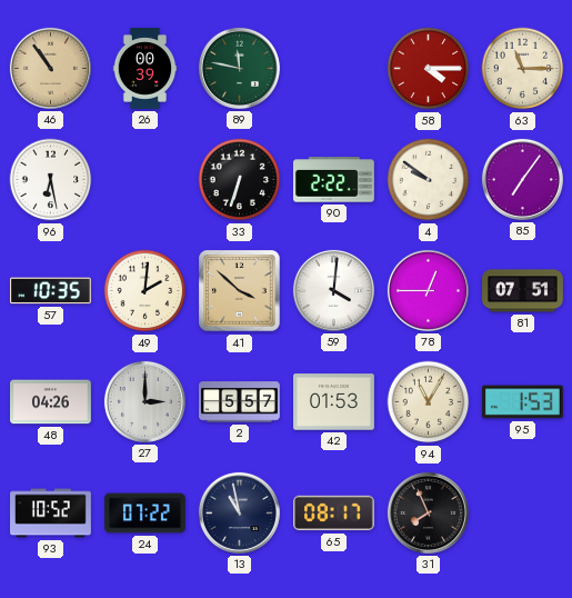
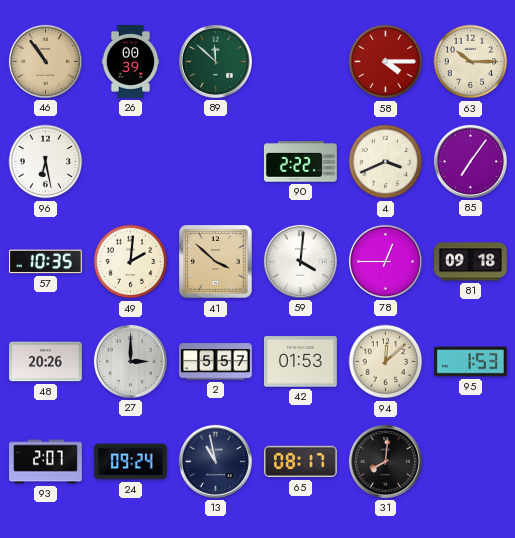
89: 11:47 -> 11:52 (215, 61)
63: 11:15 -> 10:15 (471, 62)
33: 6:33 -> none (240, 180)
4: 9:51 -> 3:41 (386, 162)
81: 07:51 -> 09:18 (471, 262)
48: 04:26 -> 20:26 (46, 362)
94: 11:05 -> 12:08 (386, 362)
93: 10:52 -> 2:07 (46, 462)
24: 07:22 -> 09:24 (131, 462)
31: 7:56 -> 8:01 (385, 461)
